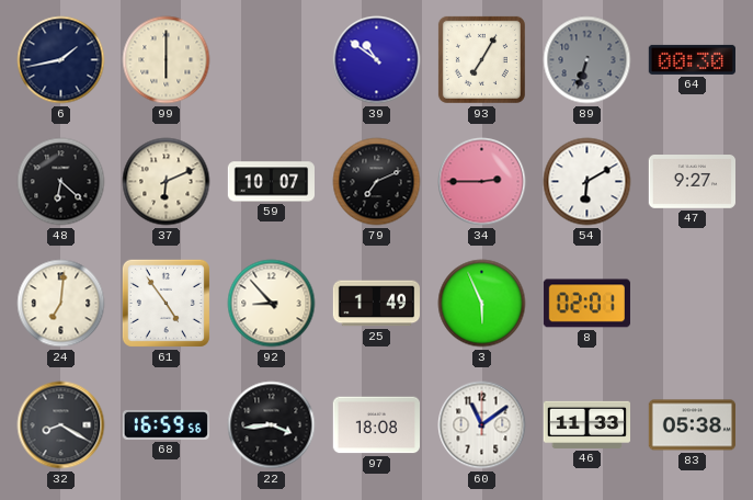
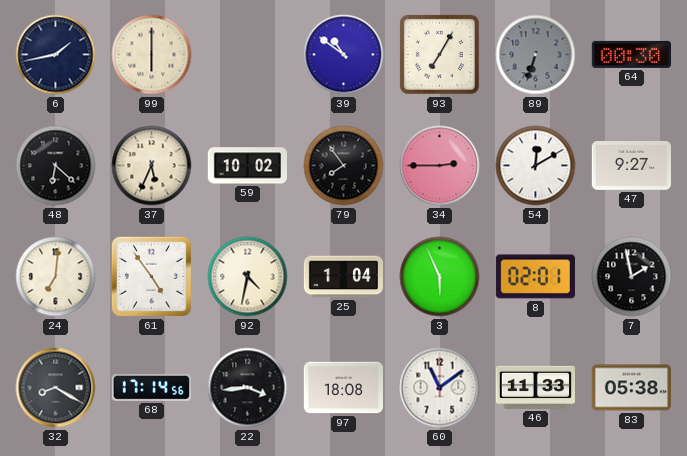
37: 6:11 -> 5:34 (152, 166)
59: 10:07 -> 10:02 (247, 166)
79: 7:11 -> 7:54 (344, 166)
54: 6:10 -> 12:10 (536, 166)
92: 8:53 -> 4:32 (248, 277)
25: 1:49 -> 1:04 (343, 277)
7: none -> 1:58 (632, 277)
68: 16:59 -> 17:14 (151, 387)
